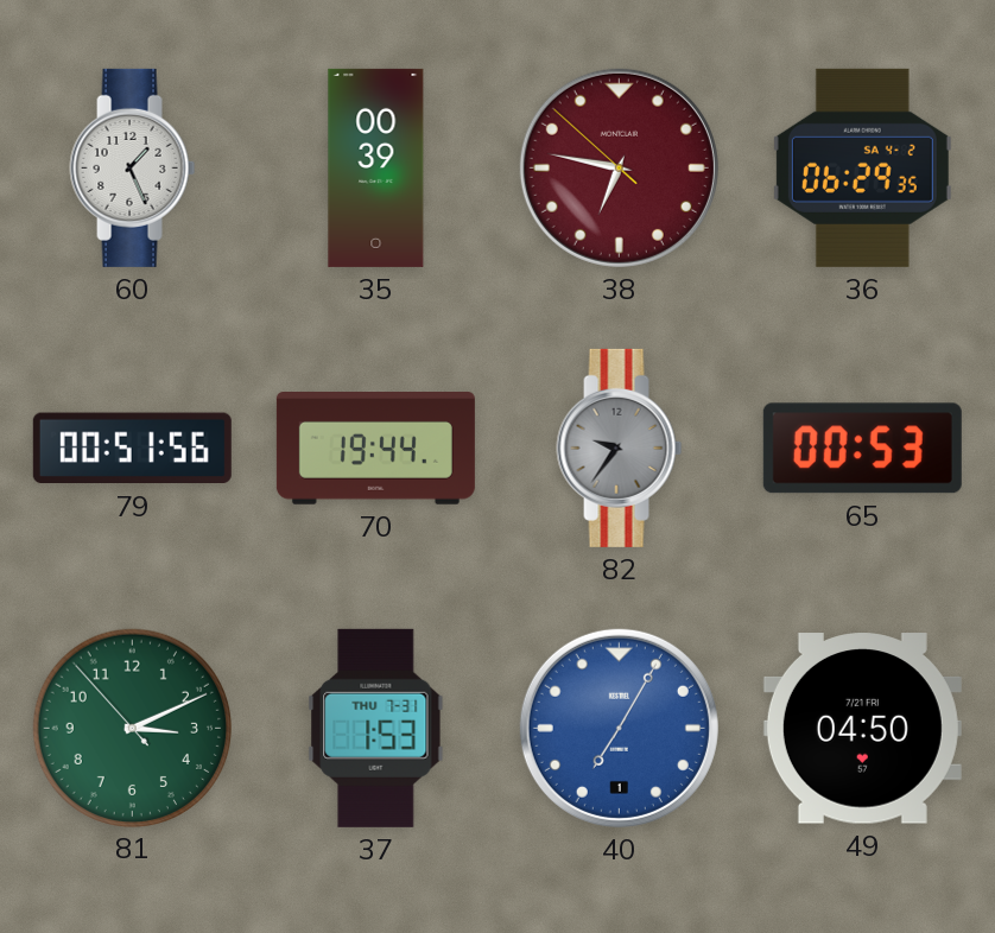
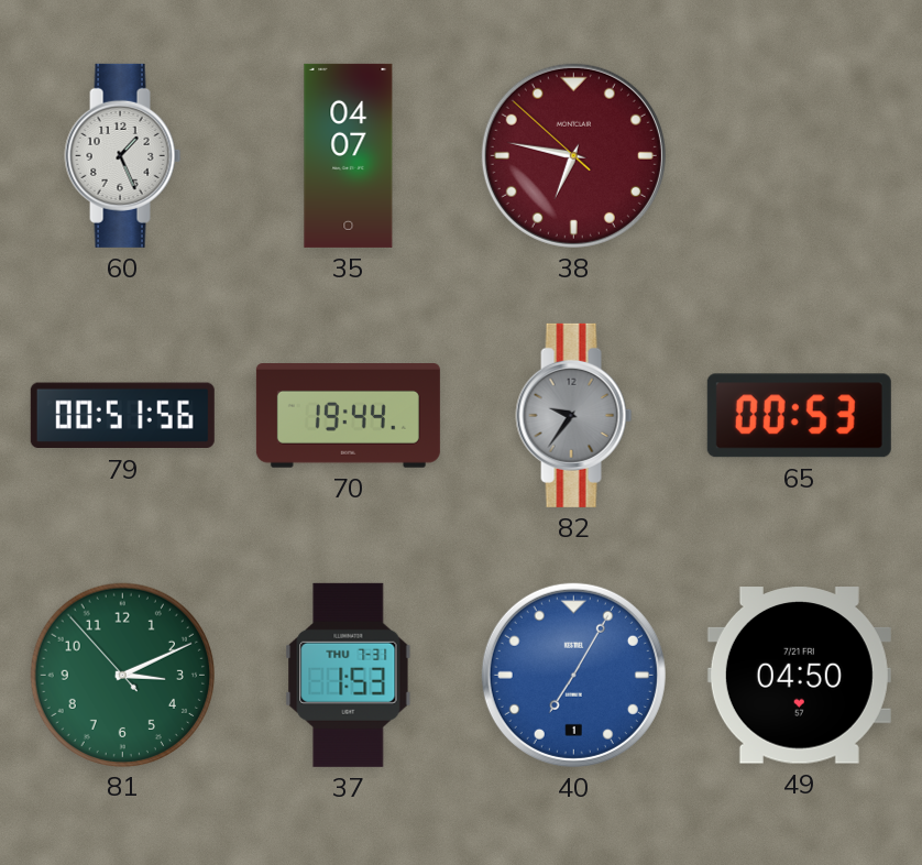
35: 00:39 -> 04:07 (349, 155)
36: 06:29 -> none (862, 167)
